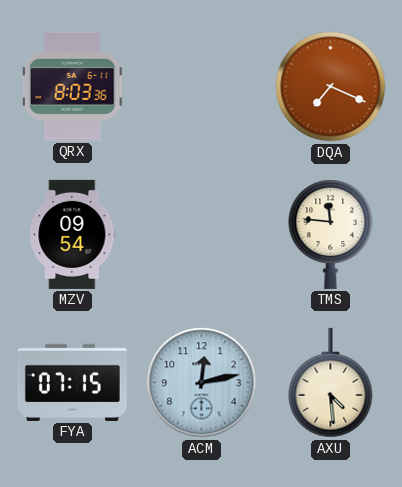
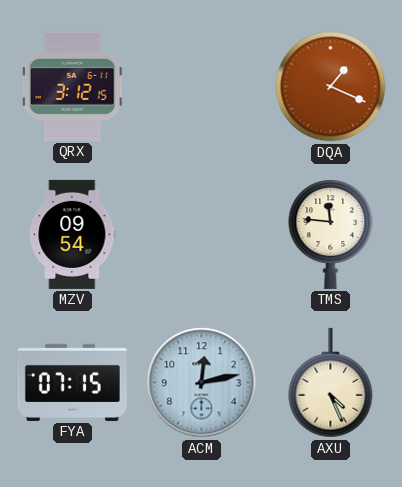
QRX: 8:03 -> 3:12 (72, 86)
DQA: 7:19 -> 1:19 (331, 87)
AXU: 4:29 -> 4:26 (331, 383)
